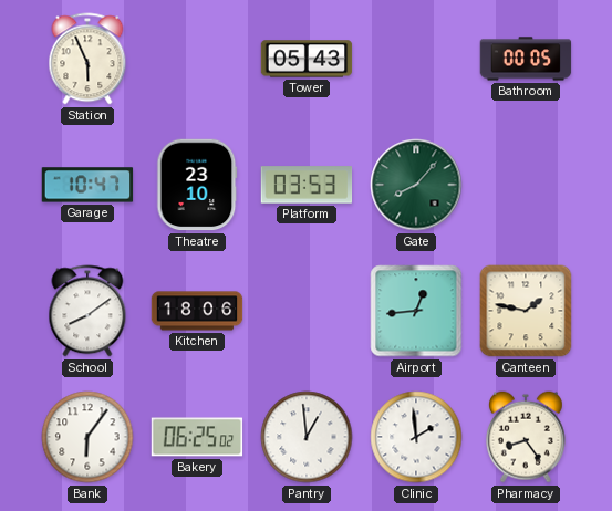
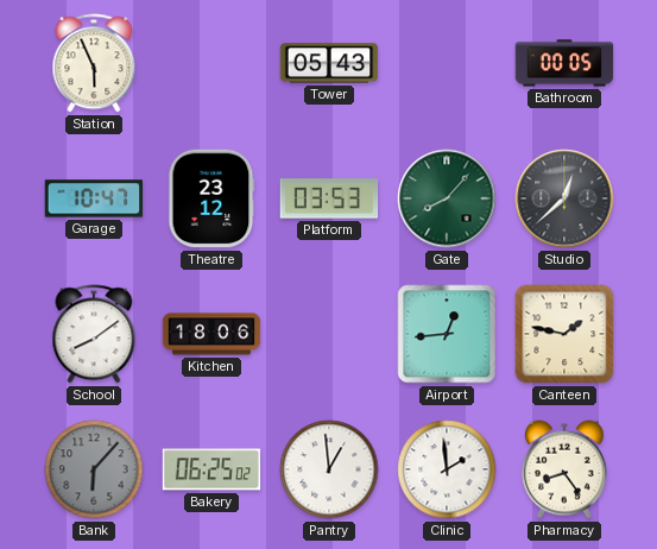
Theatre: 23:10 -> 23:12 (211, 198)
Studio: none -> 12:38 (564, 198)
Bank: 6:06 -> 6:07 (94, 469)
Bank dial: white -> grey (94, 469)
